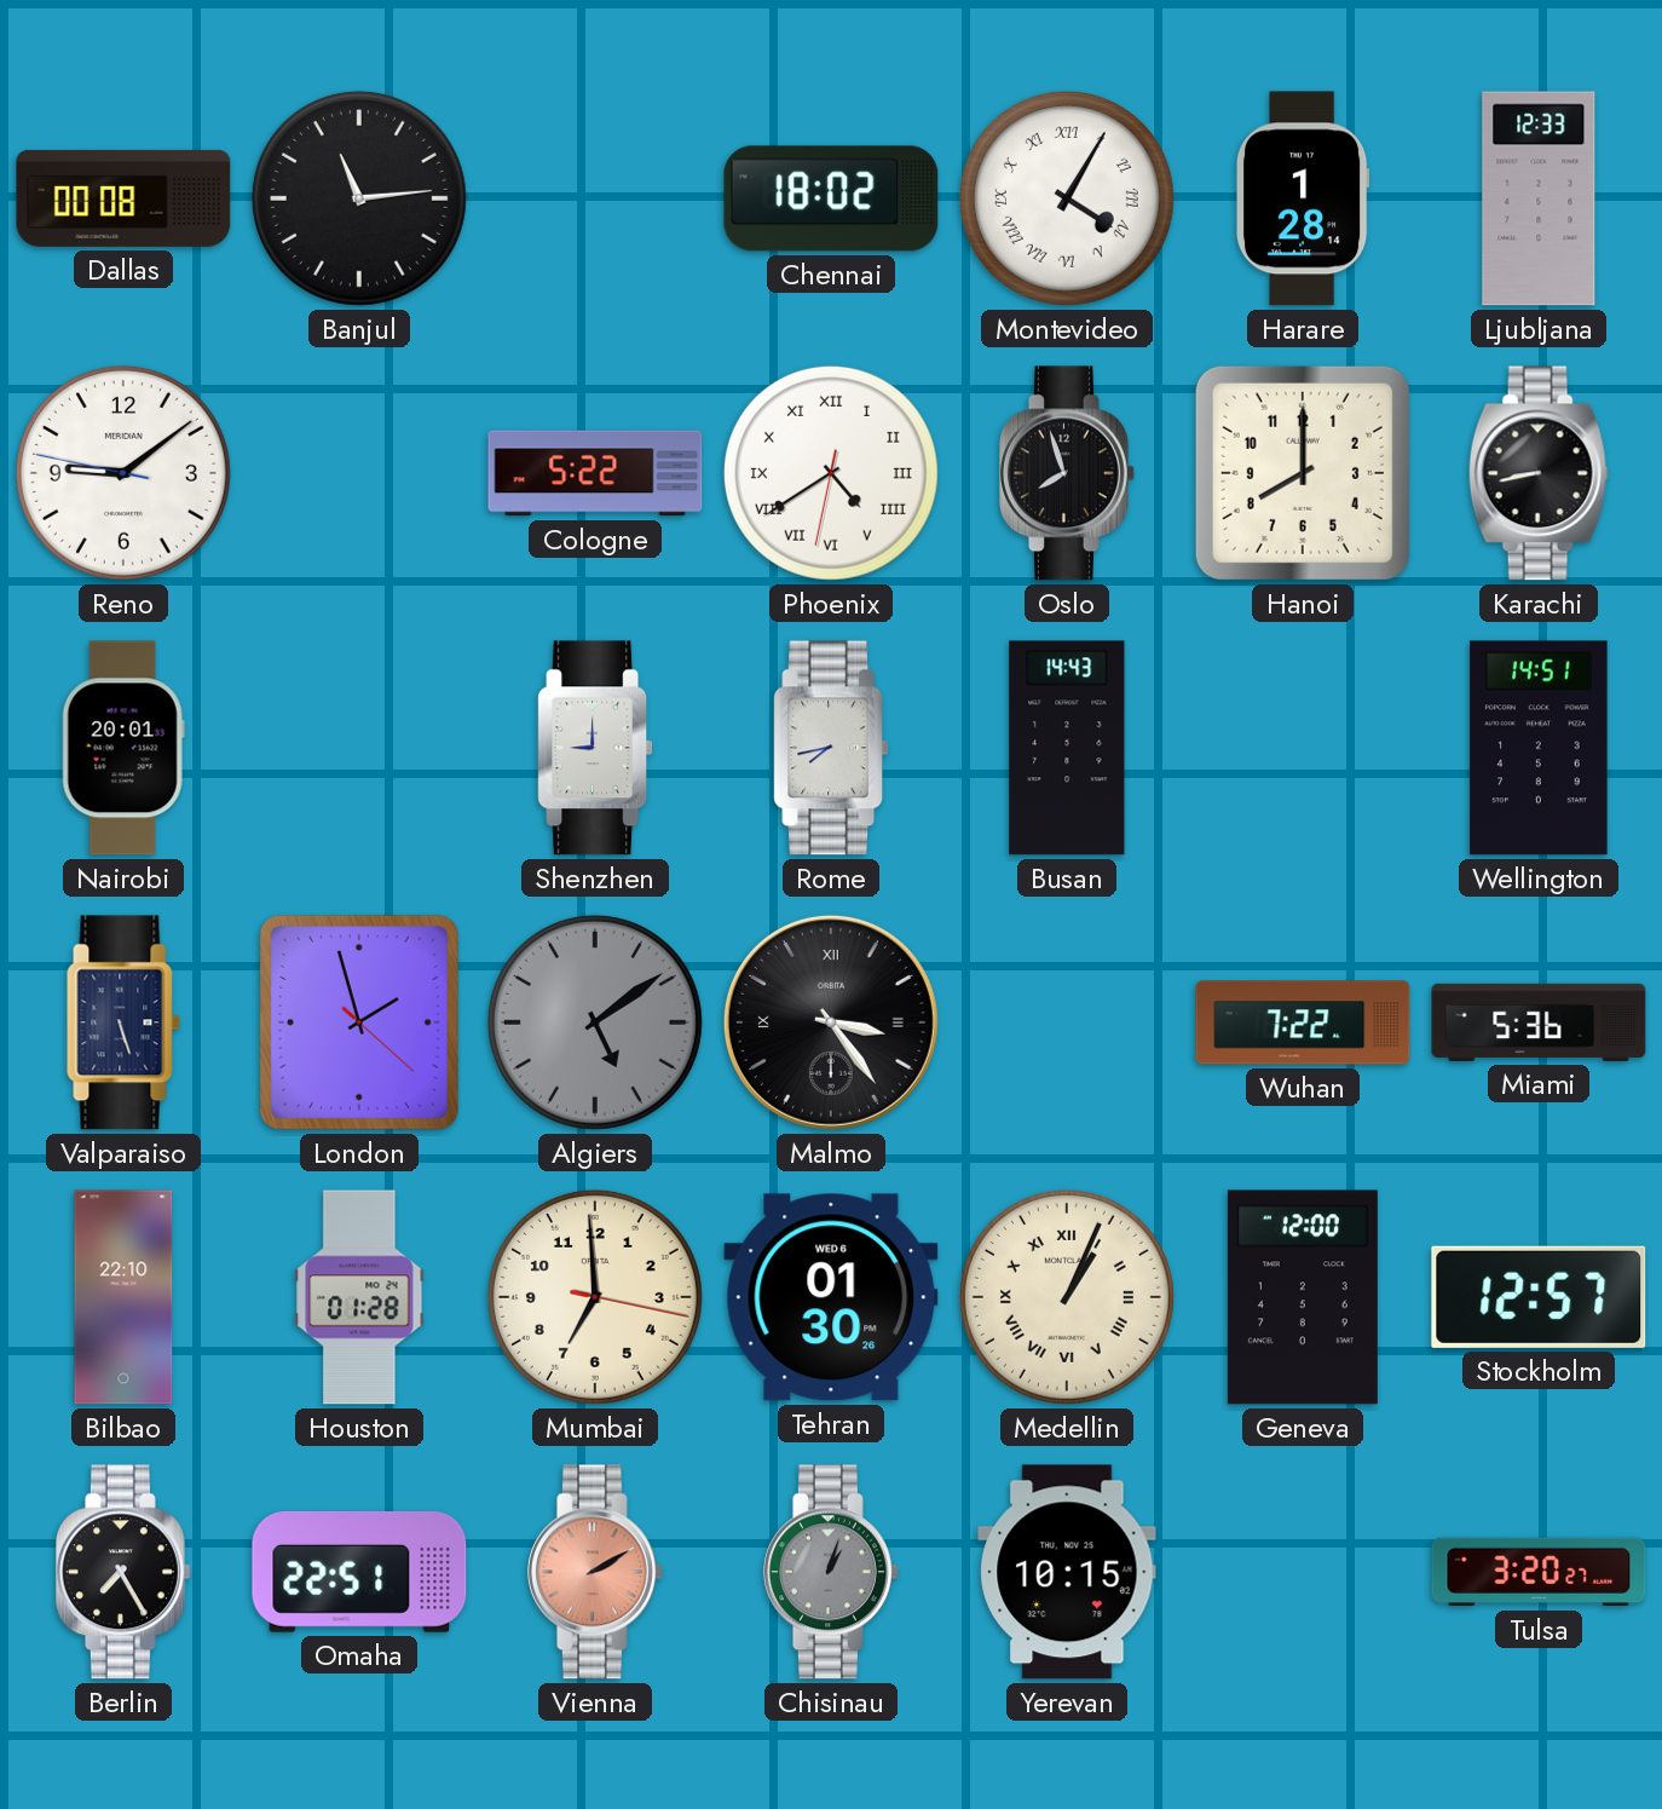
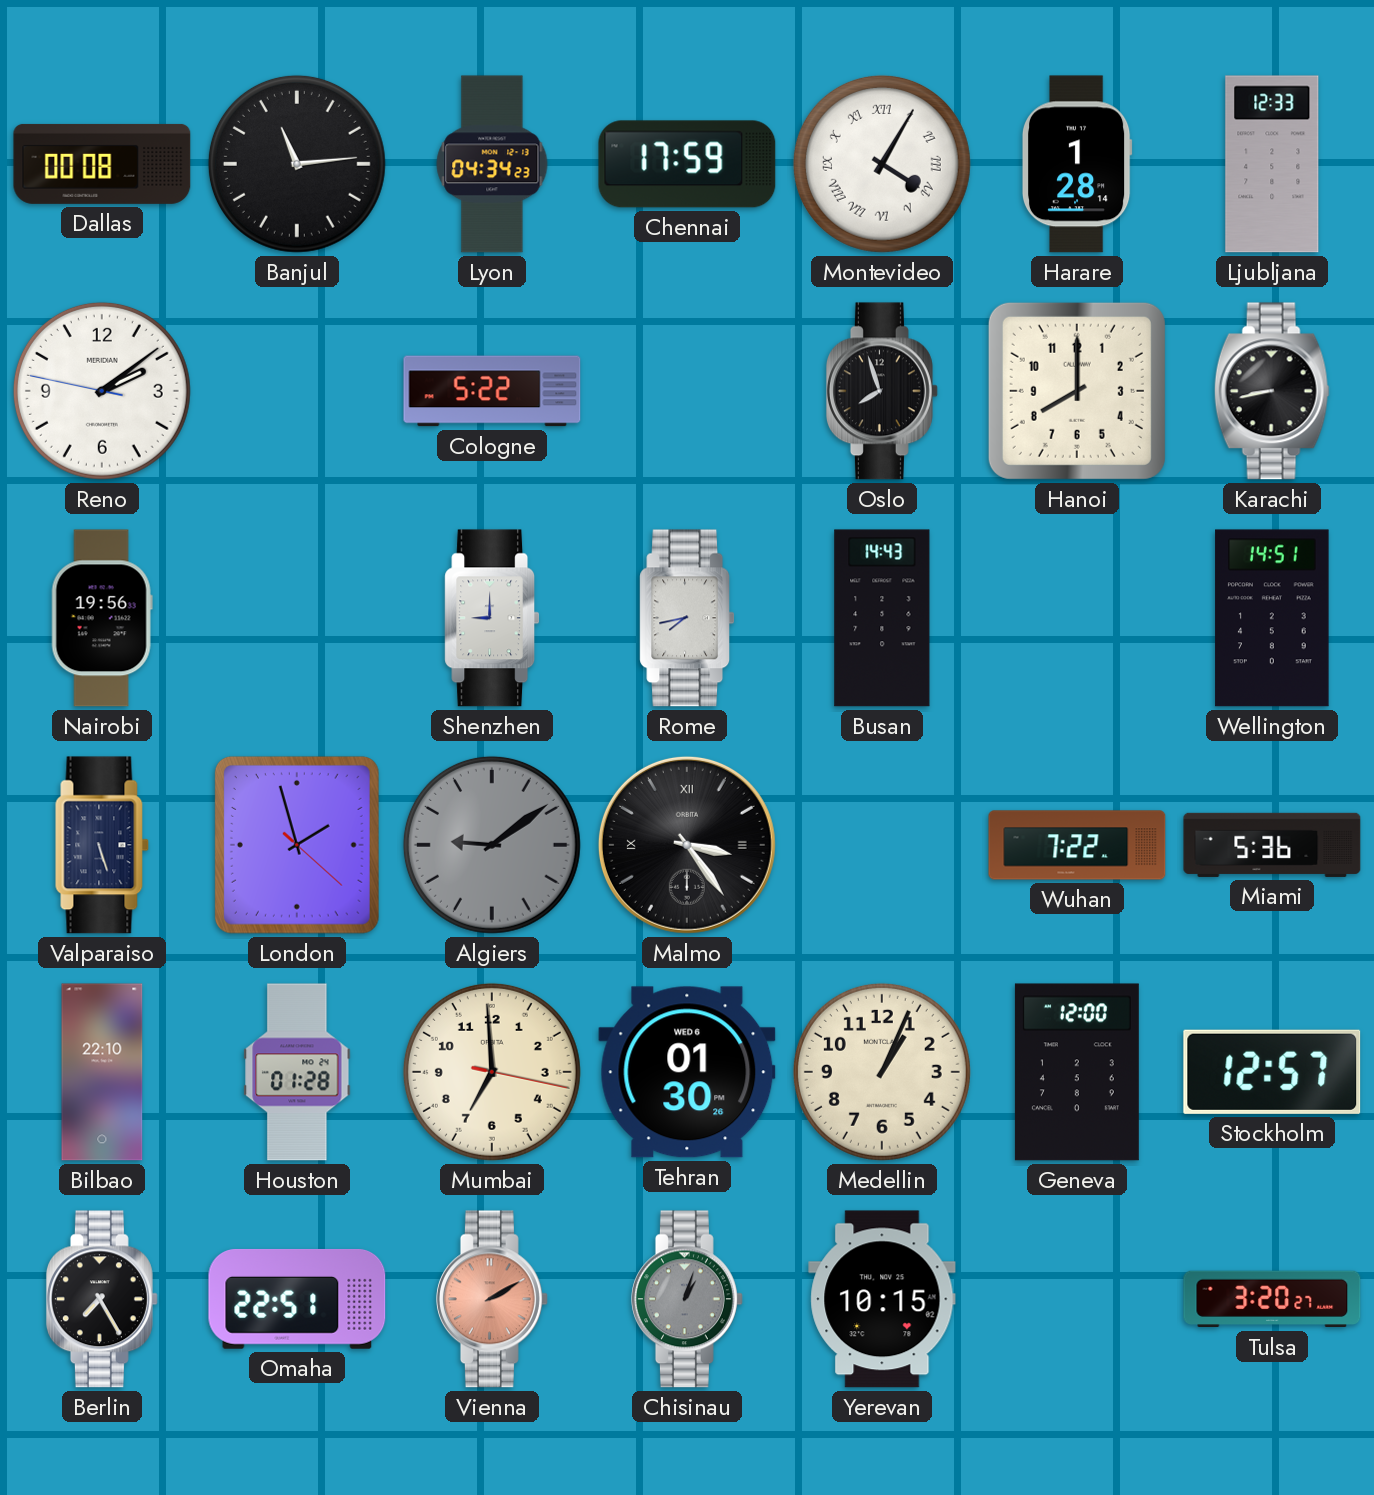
Lyon: none -> 04:34 (492, 164)
Chennai: 18:02 -> 17:59 (687, 164)
Reno: 9:08 -> 2:08 (102, 391)
Phoenix: 4:39 -> none (831, 473)
Nairobi: 20:01 -> 19:56 (102, 618)
Algiers: 5:09 -> 9:09 (492, 845)
Medellin numerals: Roman -> Arabic (882, 1072)
